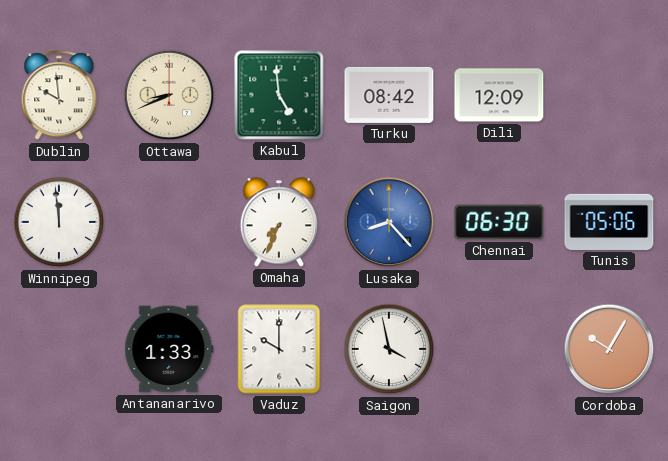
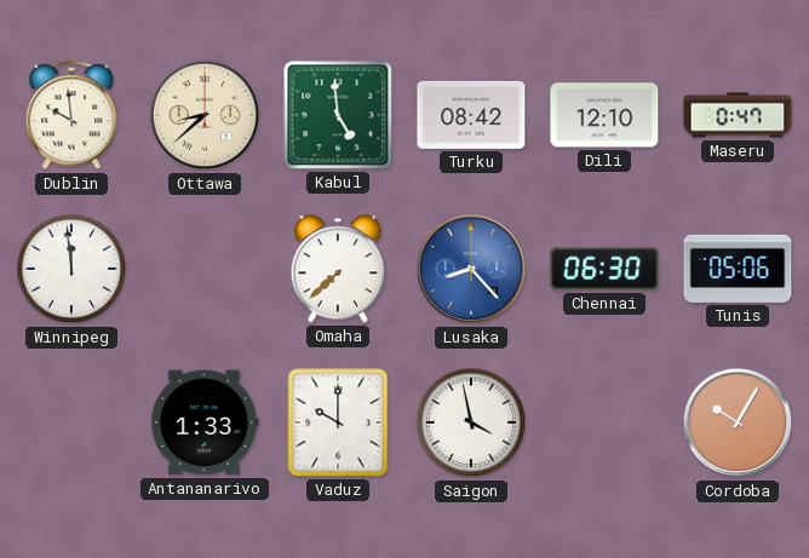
Ottawa: 8:41 -> 8:38 (205, 115)
Dili: 12:09 -> 12:10 (604, 115)
Maseru: none -> 0:47 (738, 115)
Omaha: 7:34 -> 7:38 (337, 269)
